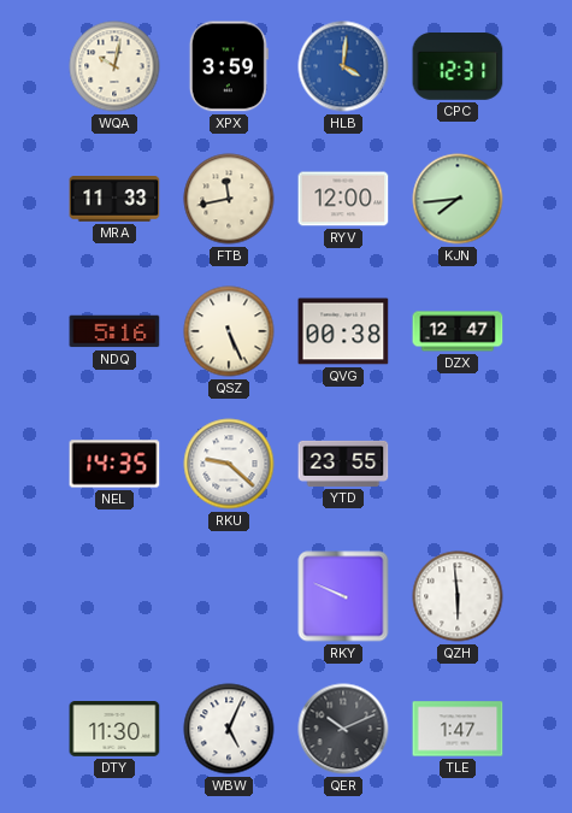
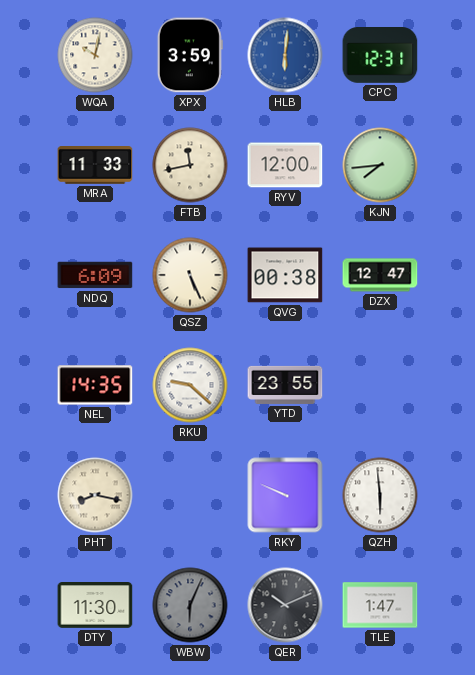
HLB: 4:01 -> 6:01 (285, 55)
NDQ: 5:16 -> 6:09 (95, 275)
PHT: none -> 8:17 (95, 495)
WBW: 5:04 -> 6:04 (190, 605)
WBW dial: white -> grey (190, 605)
